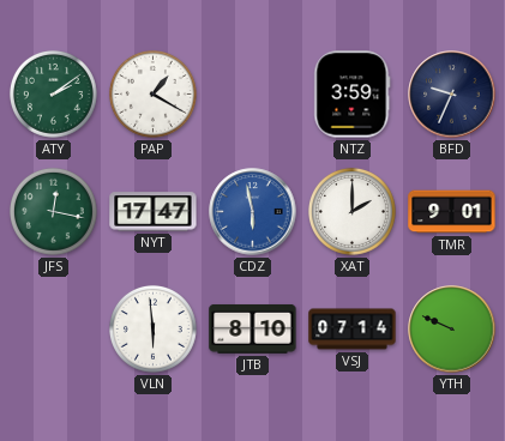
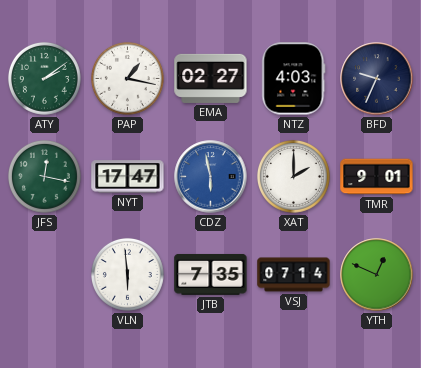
PAP: 1:20 -> 1:17 (127, 78)
EMA: none -> 02:27 (211, 78)
NTZ: 3:59 -> 4:03 (294, 79)
JTB: 8:10 -> 7:35 (211, 274)
YTH: 9:49 -> 12:49 (377, 275)
